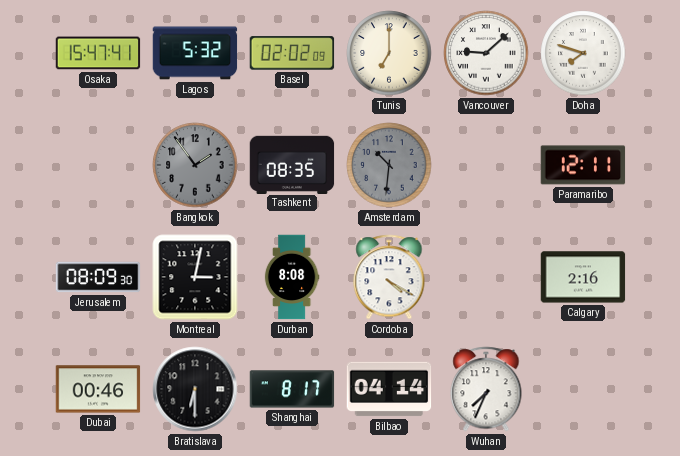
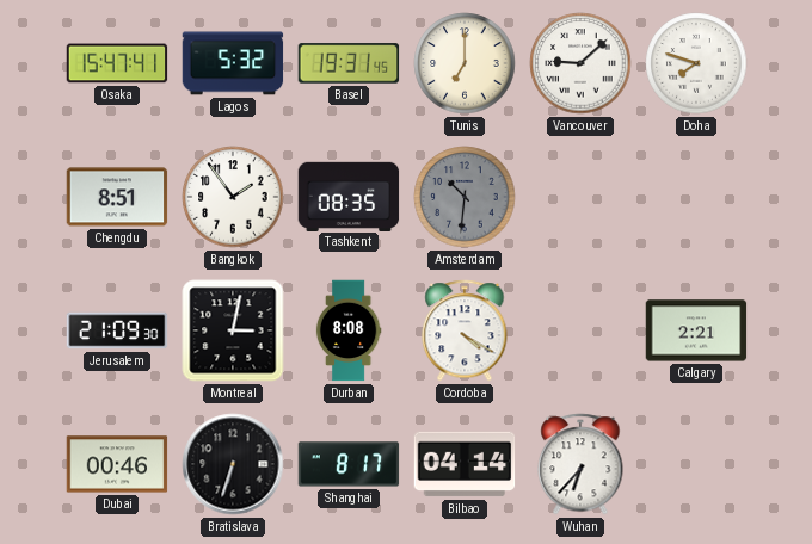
Basel: 02:02 -> 19:31 (349, 63)
Chengdu: none -> 8:51 (117, 197)
Bangkok dial: grey -> white (233, 197)
Paramaribo: 12:11 -> none (583, 165)
Jerusalem: 08:09 -> 21:09 (117, 330)
Calgary: 2:16 -> 2:21 (696, 330)
Bratislava: 6:30 -> 6:33 (233, 464)
Wuhan: 7:34 -> 6:37 (580, 464)
